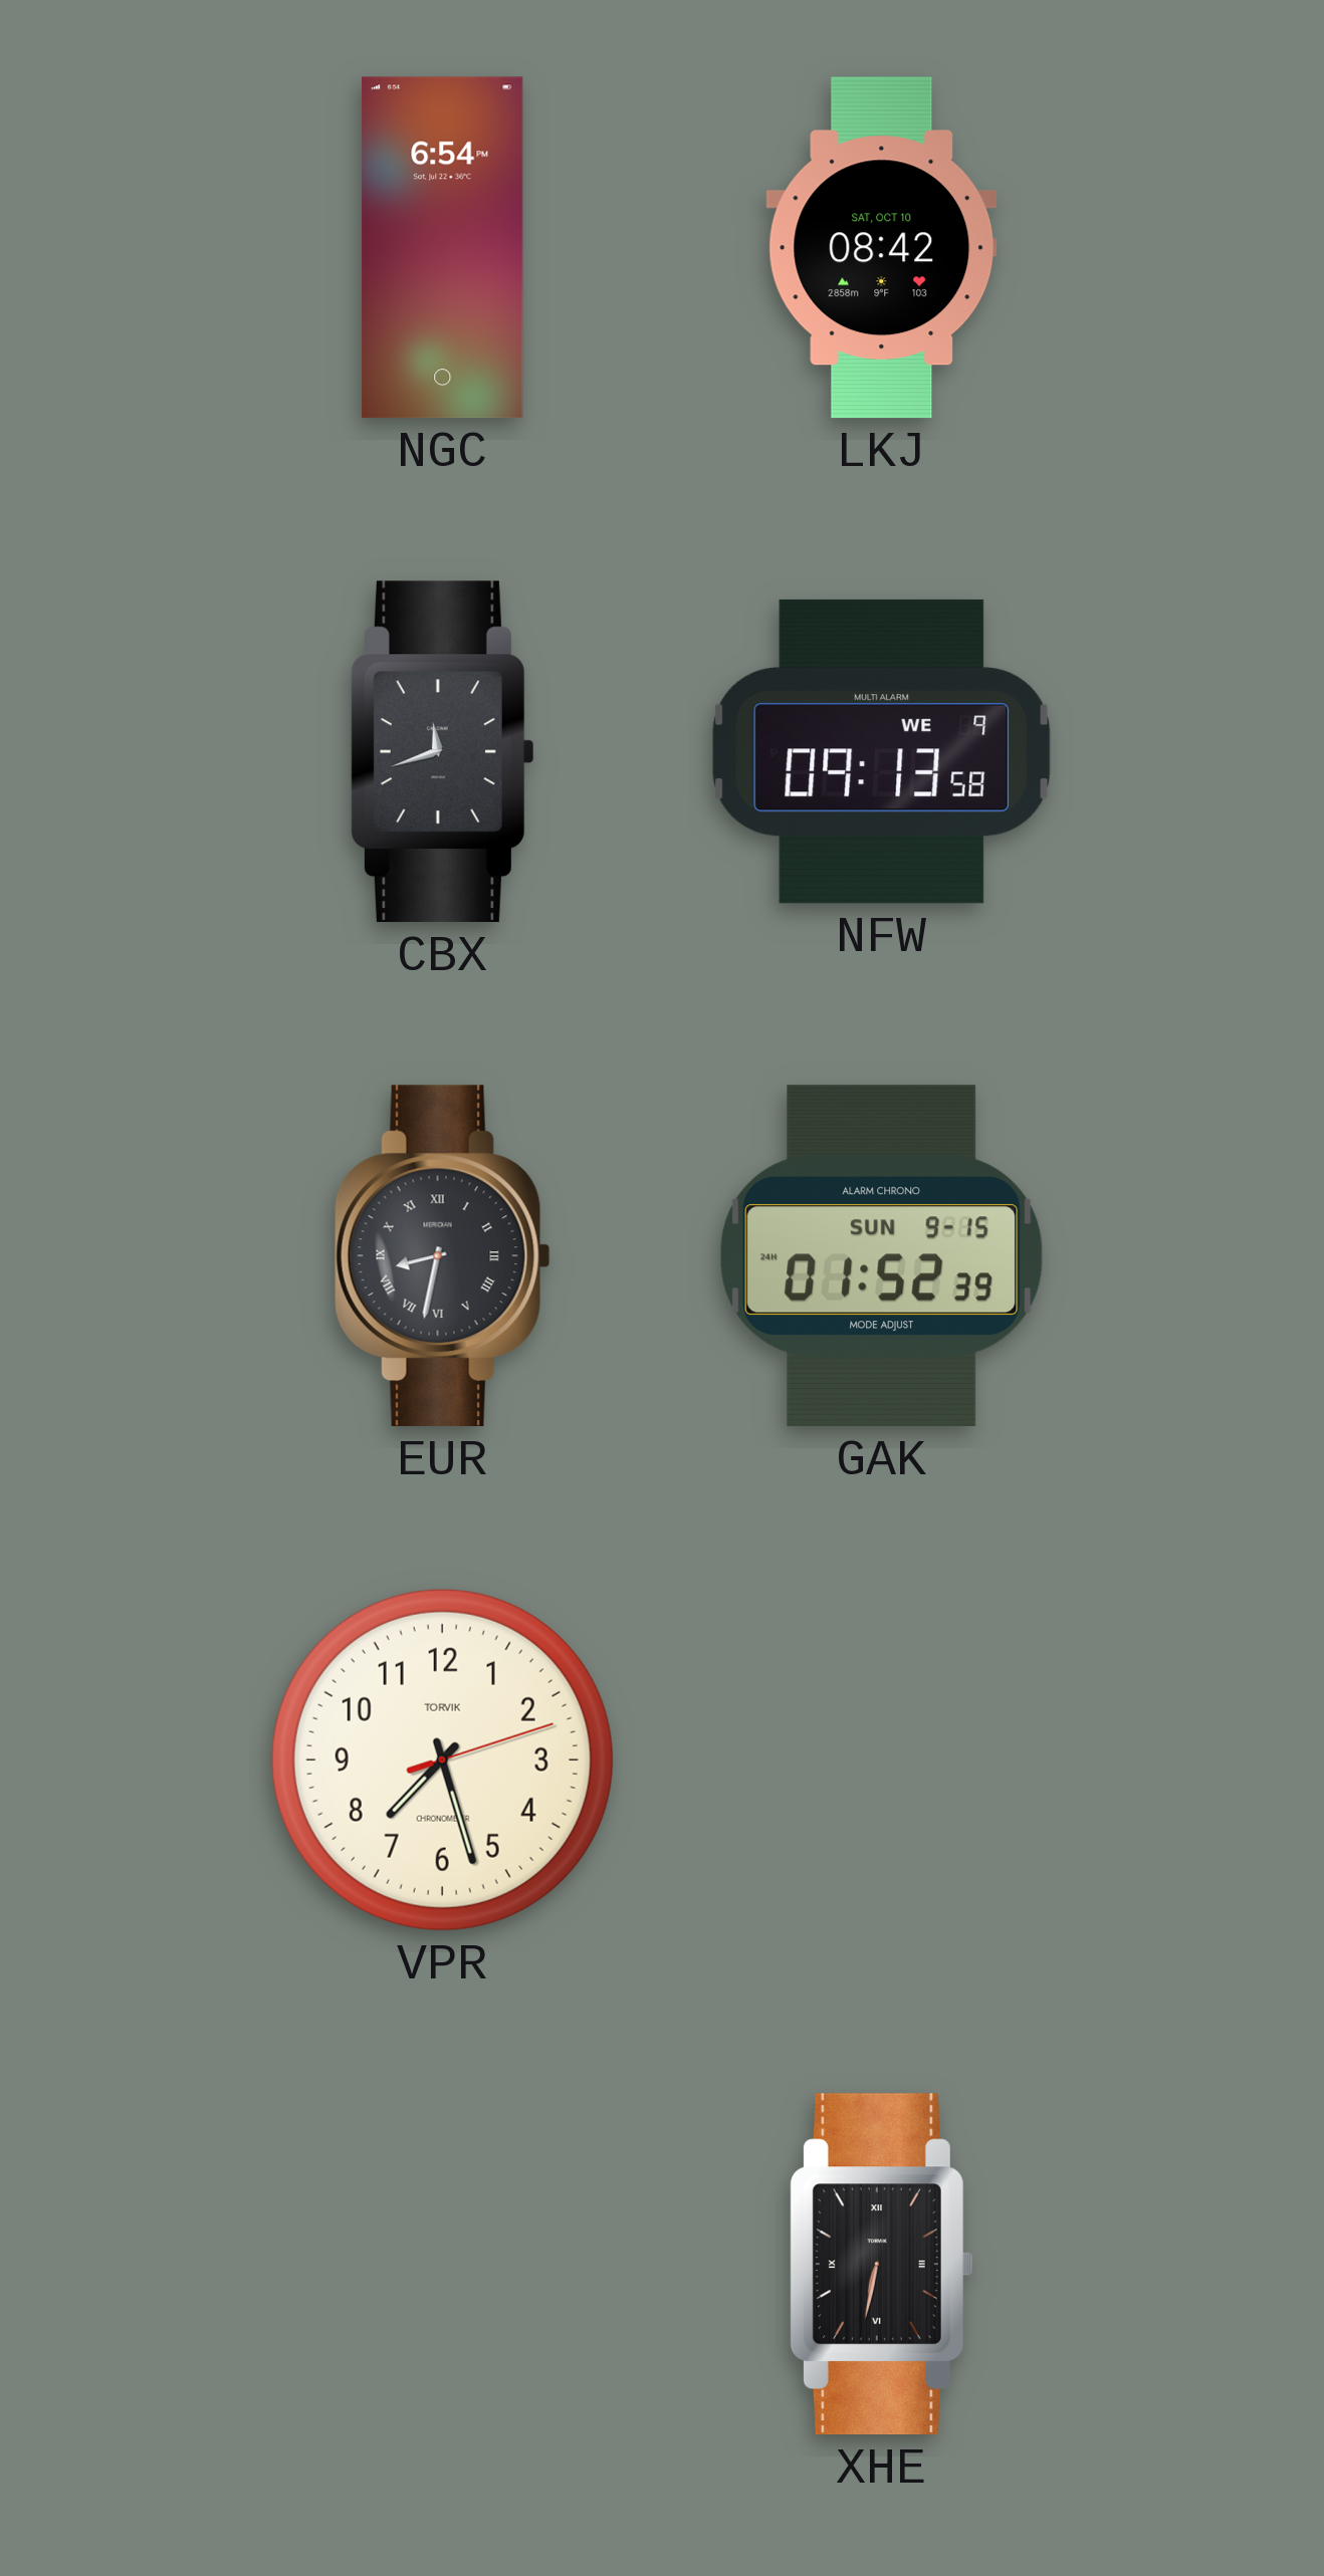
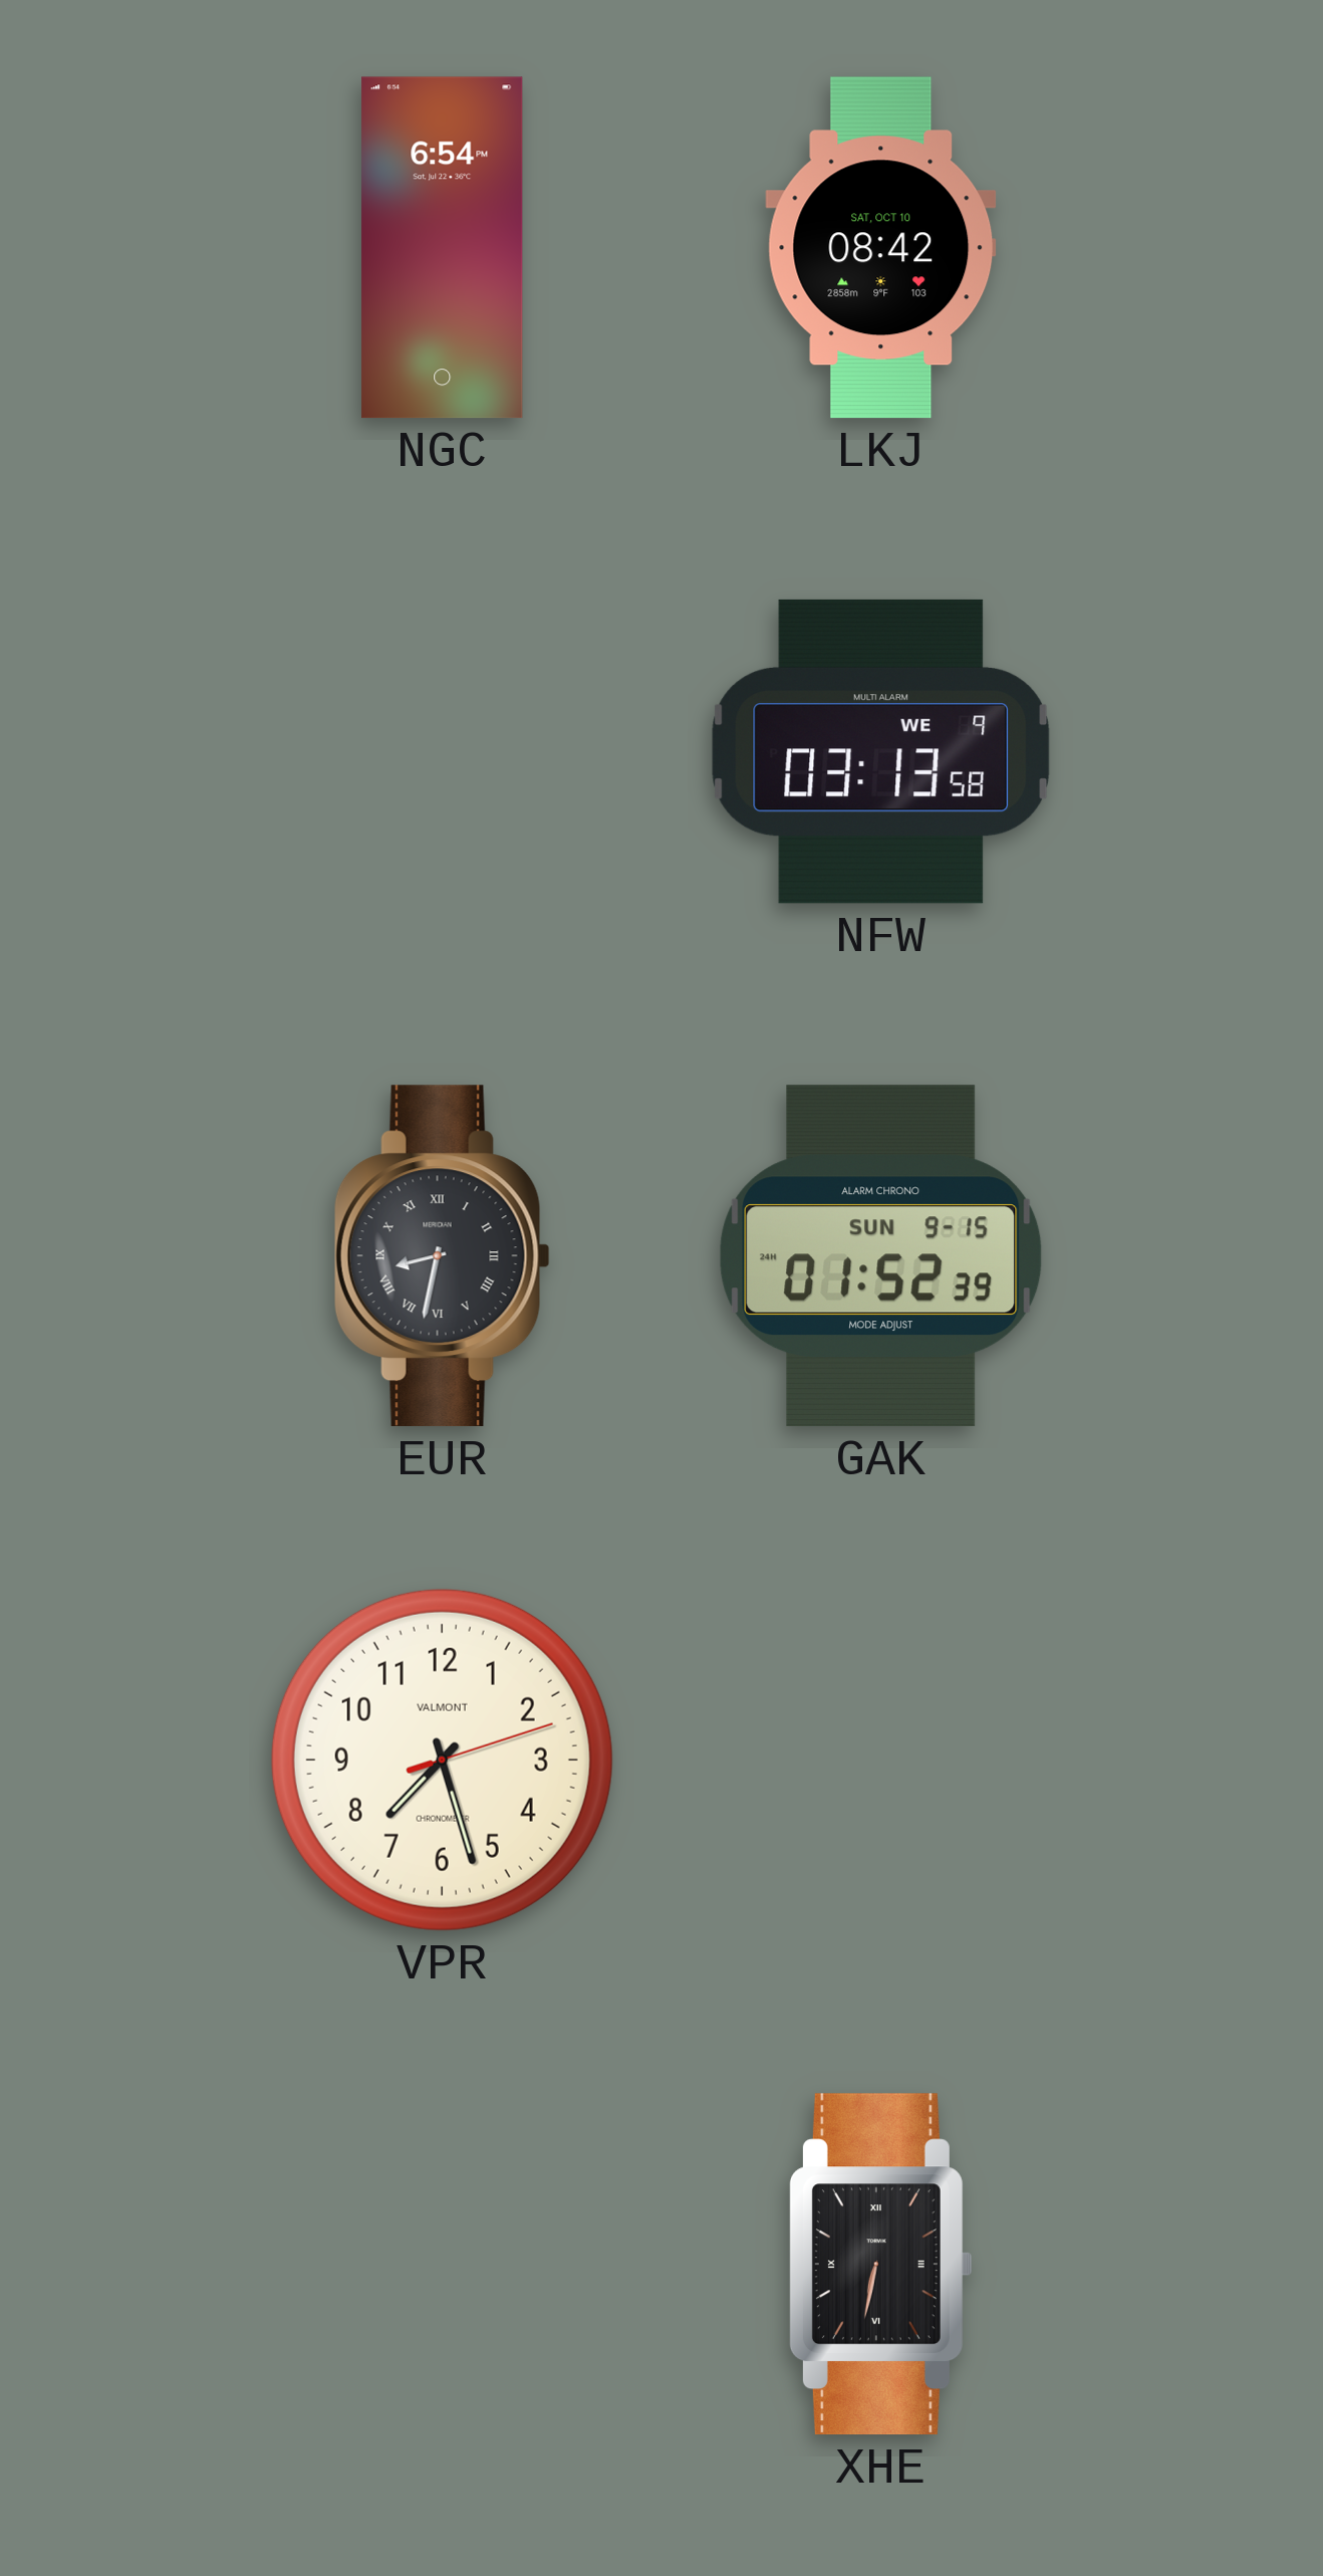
CBX: 11:42 -> none (442, 752)
NFW: 09:13 -> 03:13 (880, 751)
VPR brand: TORVIK -> VALMONT (442, 1760)
